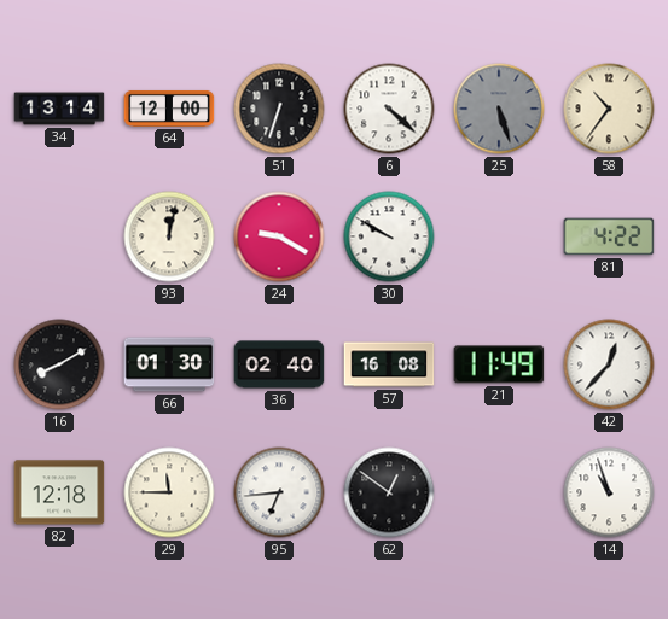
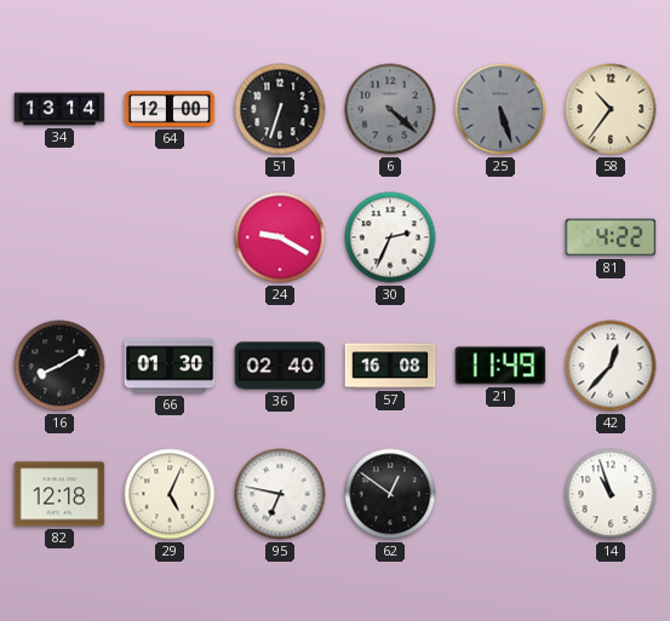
6 dial: white -> grey (390, 109)
93: 12:02 -> none (169, 236)
30: 9:50 -> 2:34 (390, 237)
29: 11:45 -> 5:04 (170, 494)
95: 6:44 -> 6:47 (280, 494)
